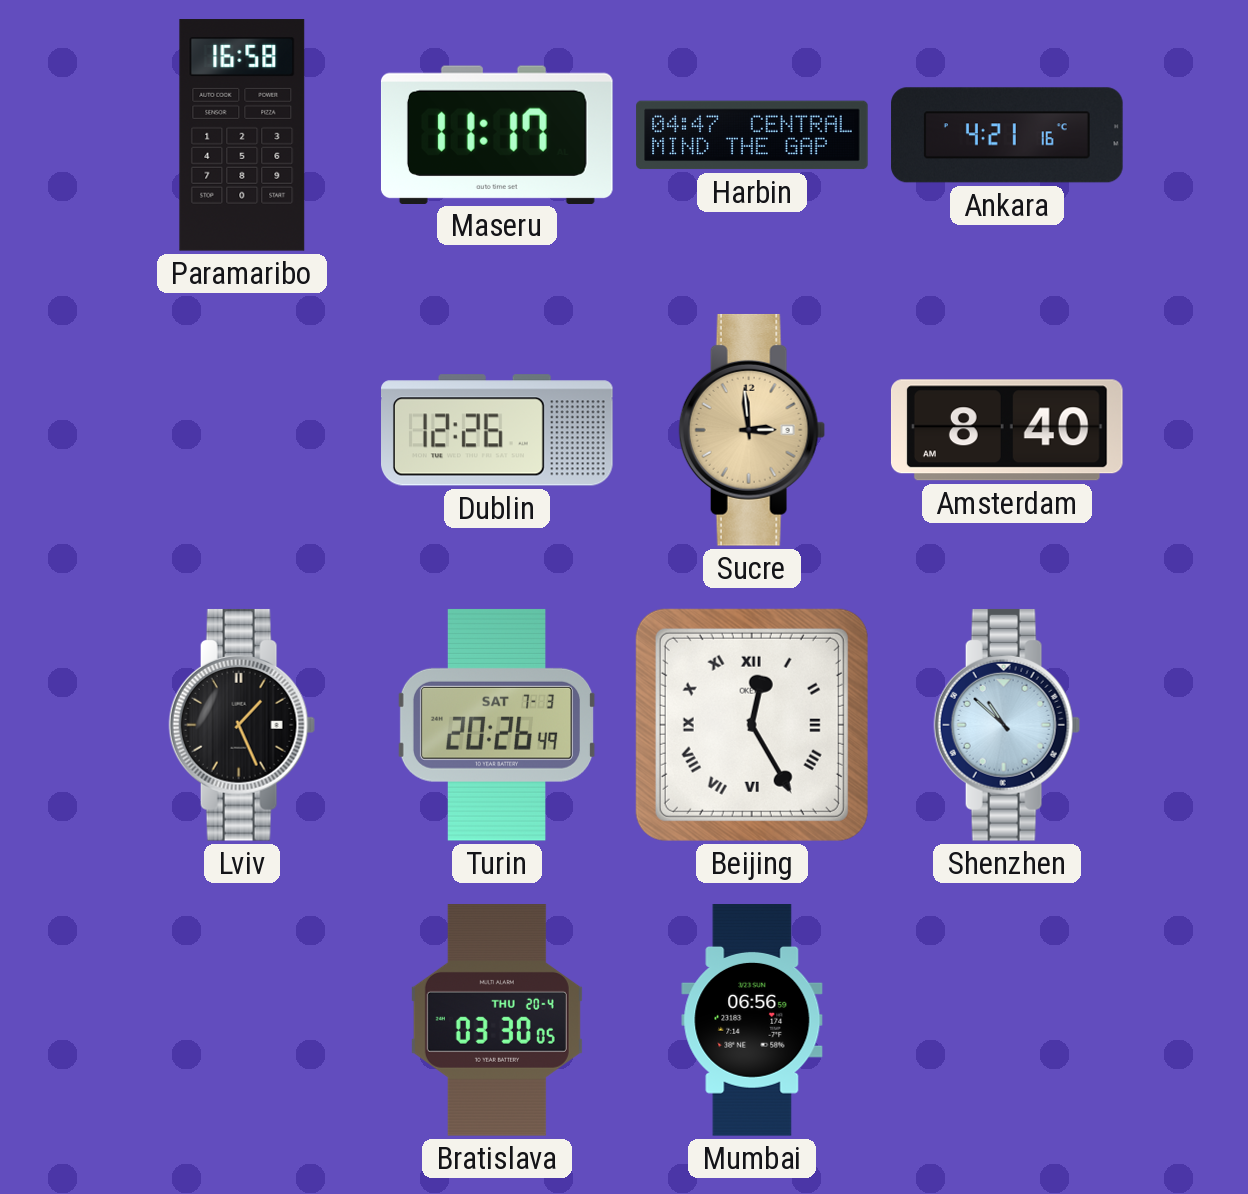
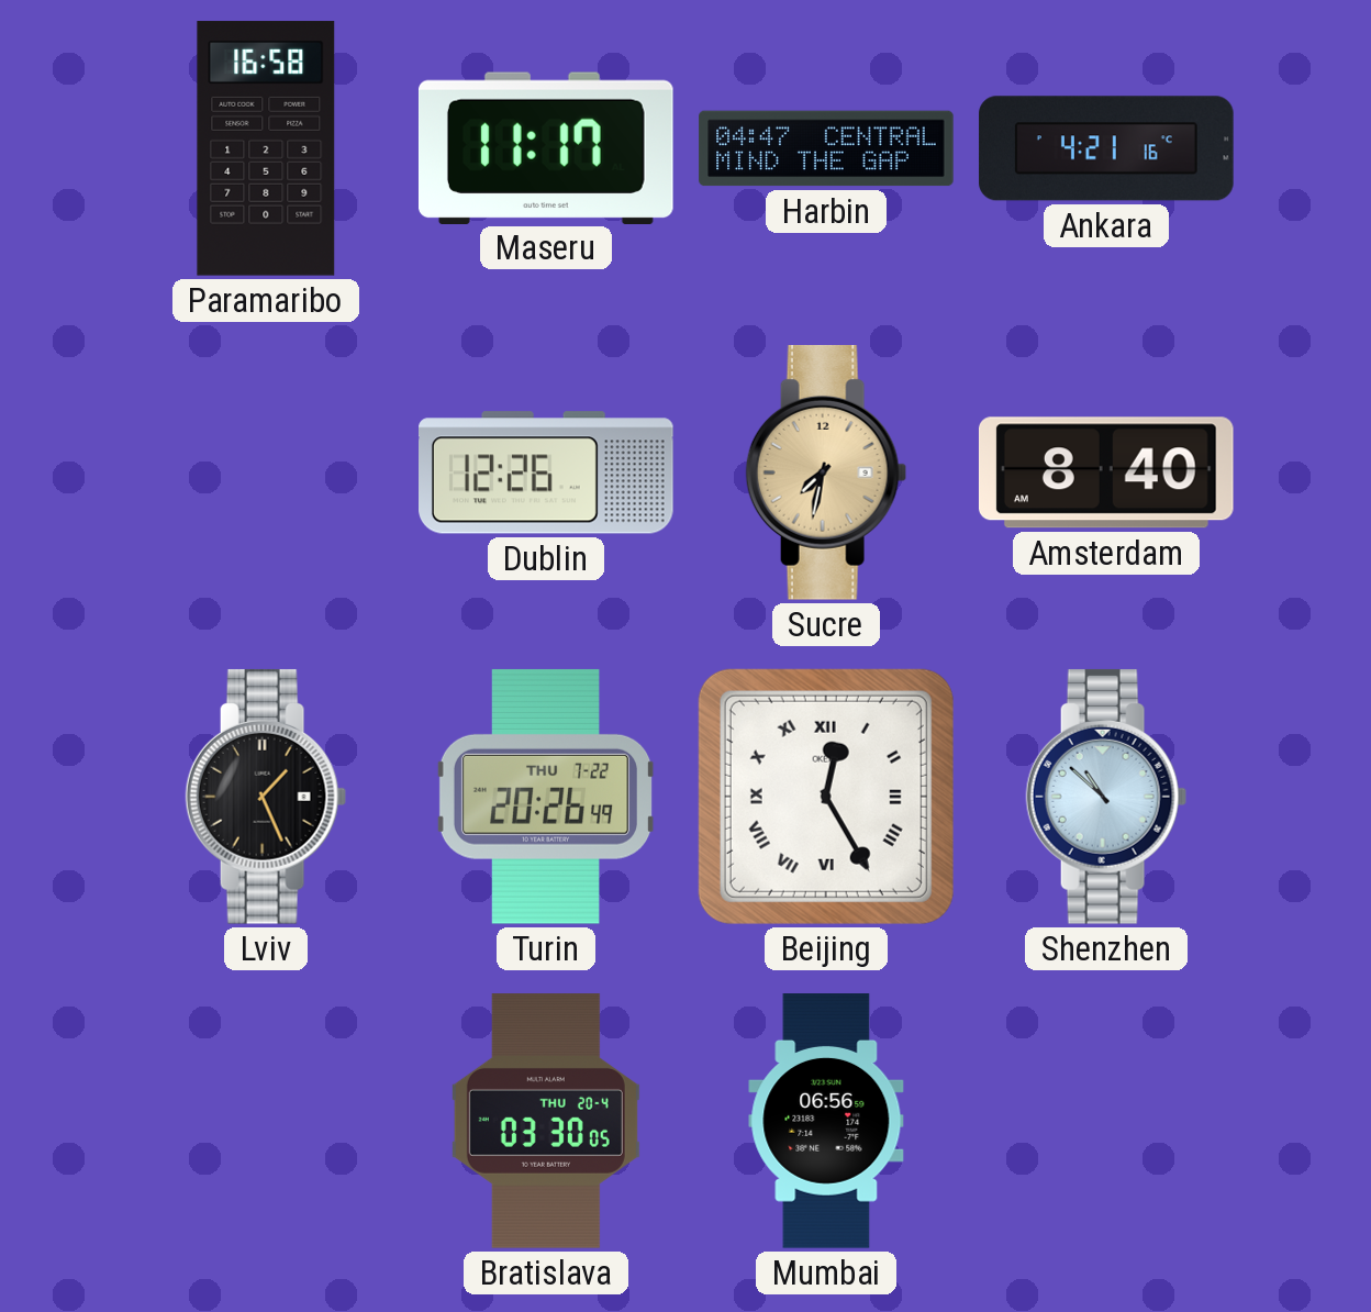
Sucre: 2:59 -> 7:32 (826, 472)
Turin date: SAT 7-3 -> THU 7-22 (546, 797)
